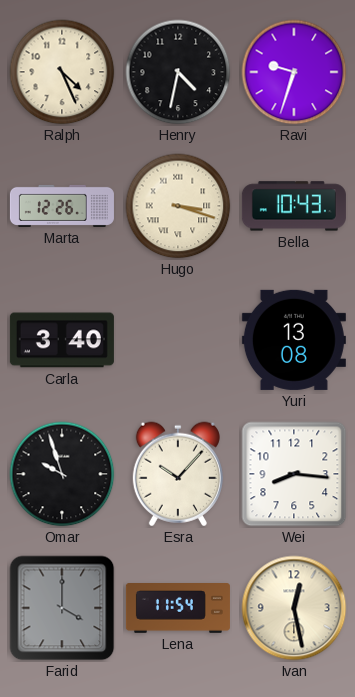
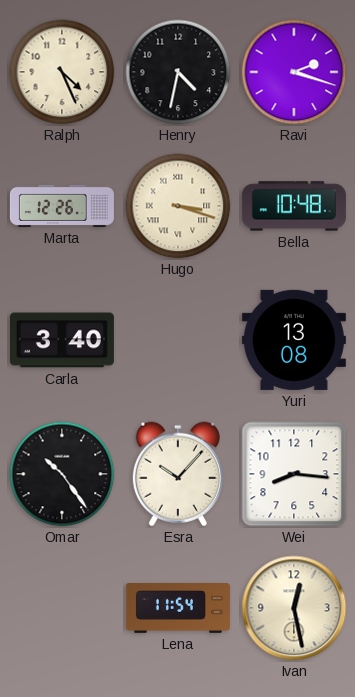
Ravi: 9:33 -> 2:18 (294, 72)
Bella: 10:43 -> 10:48 (294, 206)
Omar: 9:57 -> 10:24 (62, 474)
Farid: 4:00 -> none (62, 608)
